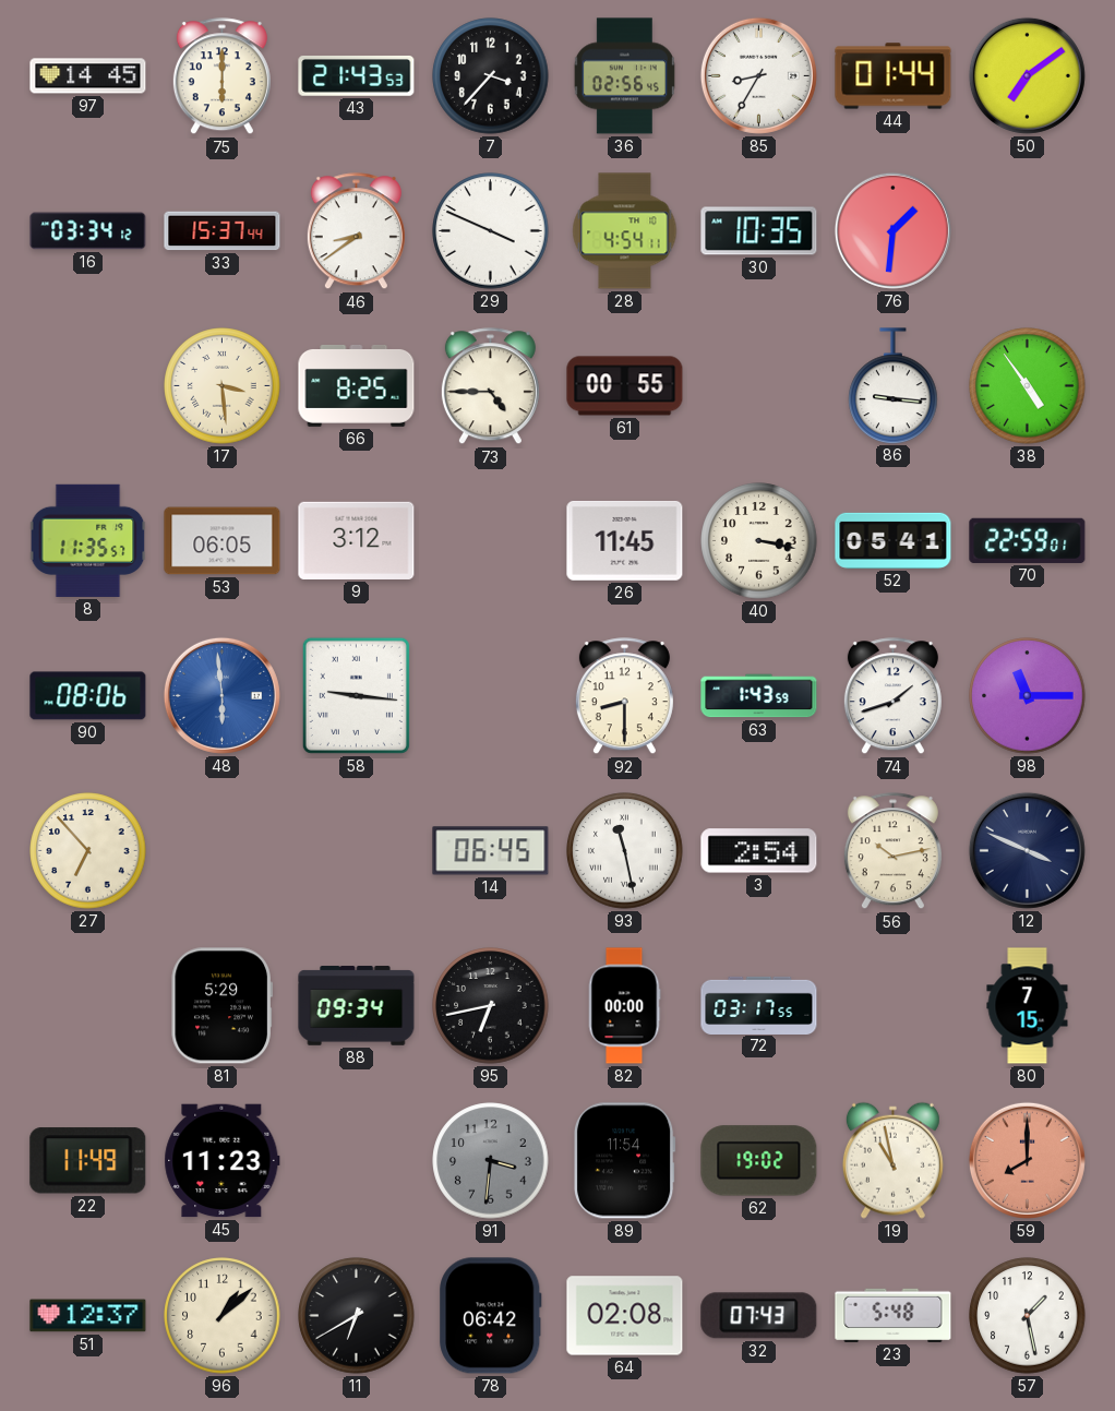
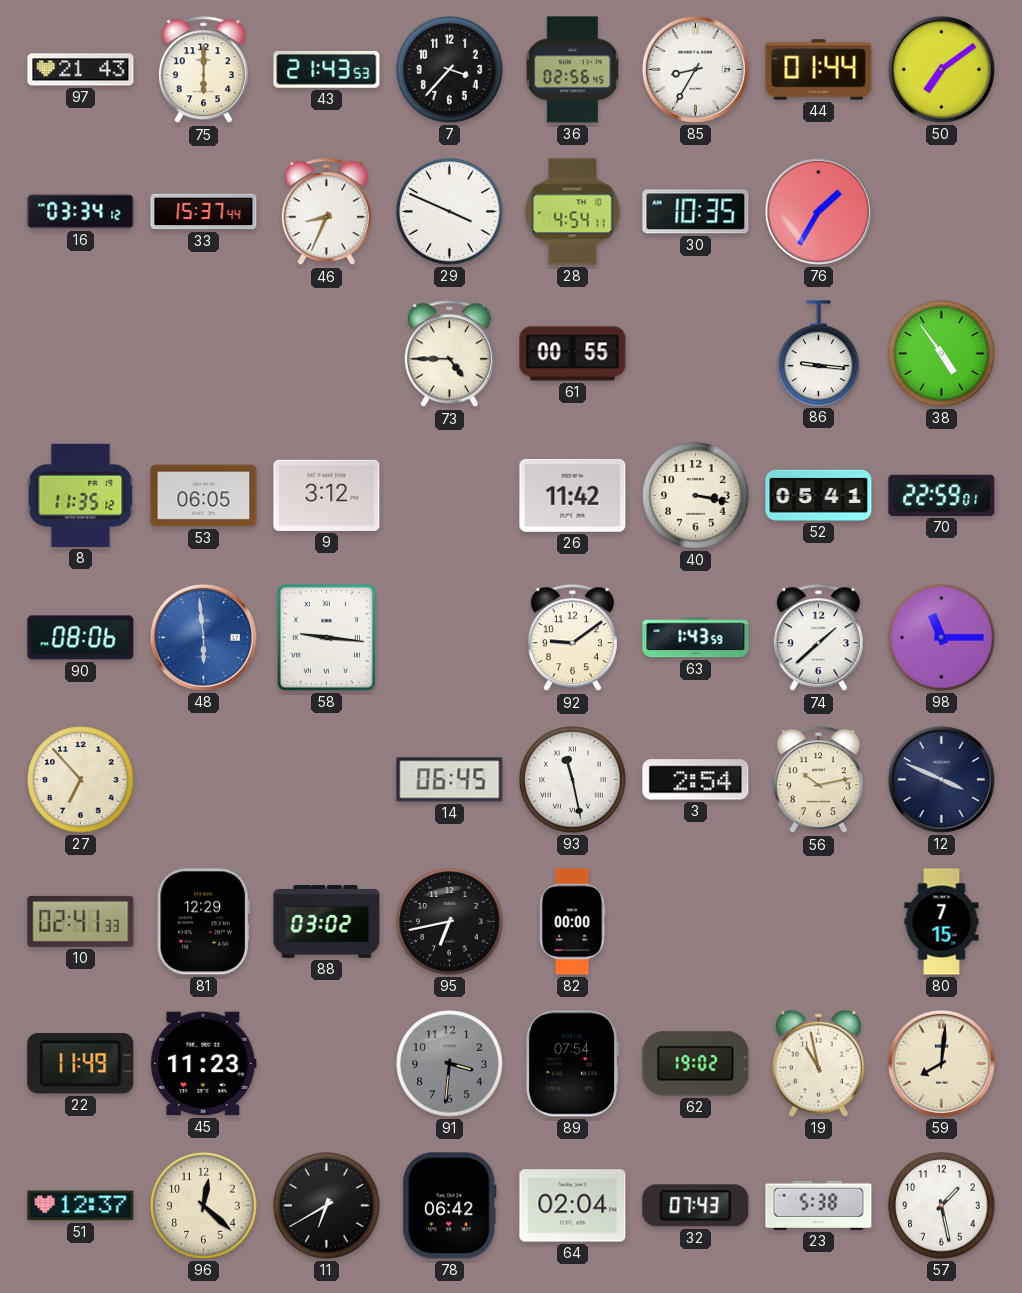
97: 14:45 -> 21:43 (81, 70)
46: 8:39 -> 8:34 (326, 212)
76: 1:31 -> 1:35 (818, 211)
17: 3:29 -> none (223, 386)
66: 8:25 -> none (357, 385)
8: 11:35:57 -> 11:35:12 (81, 495)
26: 11:45 -> 11:42 (573, 495)
92: 8:30 -> 9:09 (572, 638)
74: 1:42 -> 1:38 (818, 638)
10: none -> 02:41 (81, 921)
81: 5:29 -> 12:29 (203, 922)
88: 09:34 -> 03:02 (327, 922)
72: 03:17 -> none (759, 1005)
89: 11:54 -> 07:54 (572, 1064)
59: 8:00 -> 8:01 (941, 1063)
59 dial: salmon -> cream (941, 1063)
96: 1:08 -> 12:22 (204, 1206)
64: 02:08 -> 02:04 (573, 1206)
23: 5:48 -> 5:38 (819, 1205)
